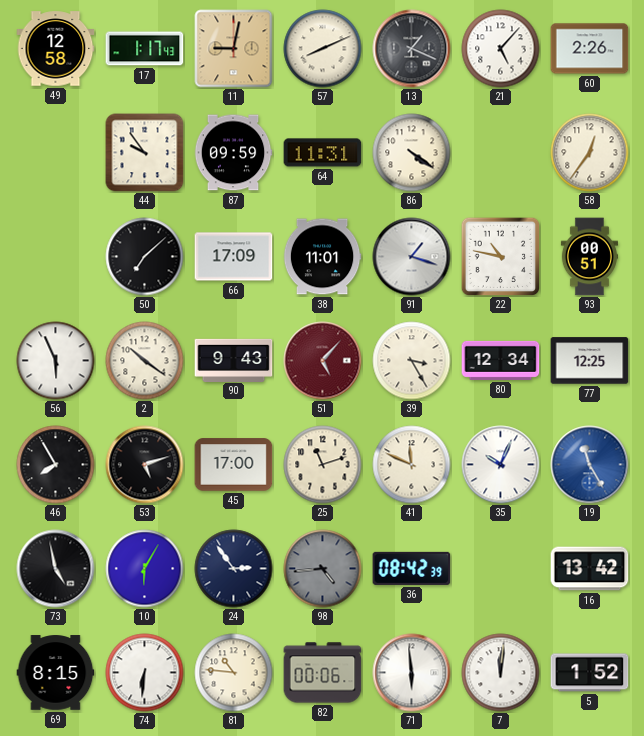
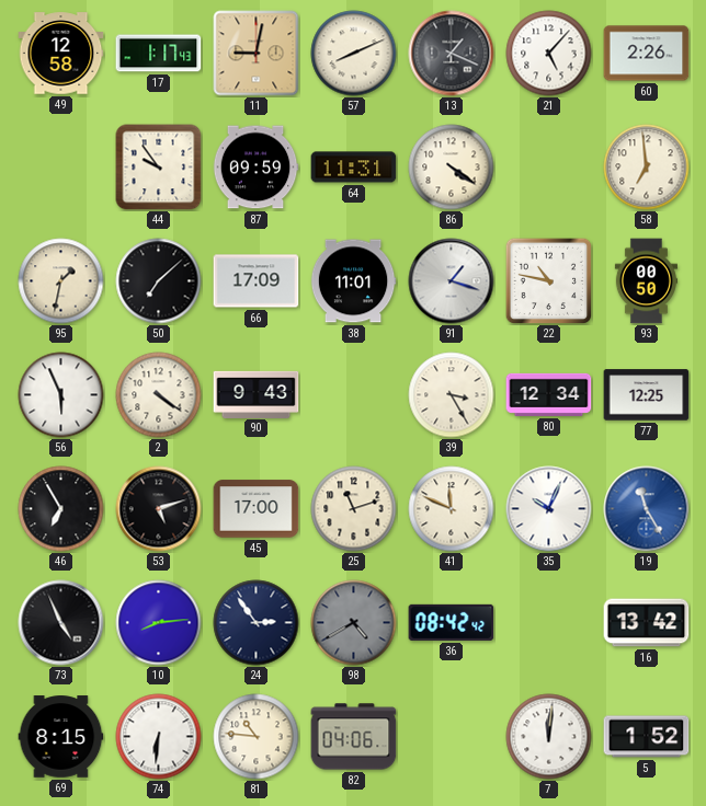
58: 12:36 -> 6:59 (647, 168)
95: none -> 1:32 (61, 281)
93: 00:51 -> 00:50 (646, 281)
2: 10:21 -> 4:21 (159, 395)
51: 5:07 -> none (323, 361)
46: 7:55 -> 6:55 (61, 509)
73: 4:58 -> 4:56 (61, 623)
10: 6:05 -> 8:14 (159, 623)
98: 4:44 -> 4:40 (354, 623)
36: 08:42:39 -> 08:42:42 (452, 622)
82: 00:06 -> 04:06 (354, 737)
71: 5:59 -> none (412, 673)
